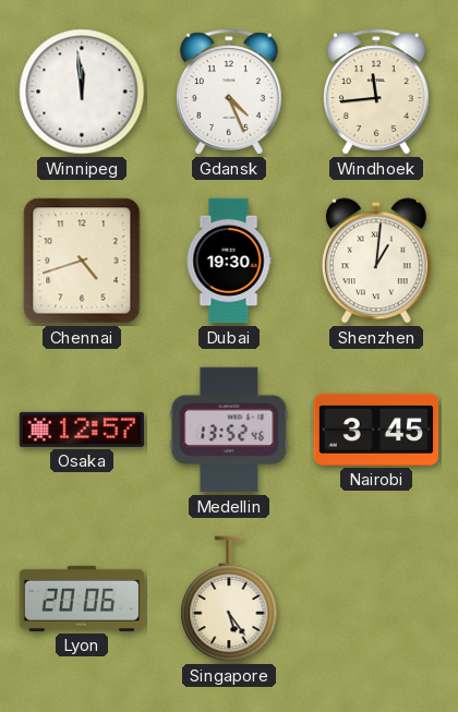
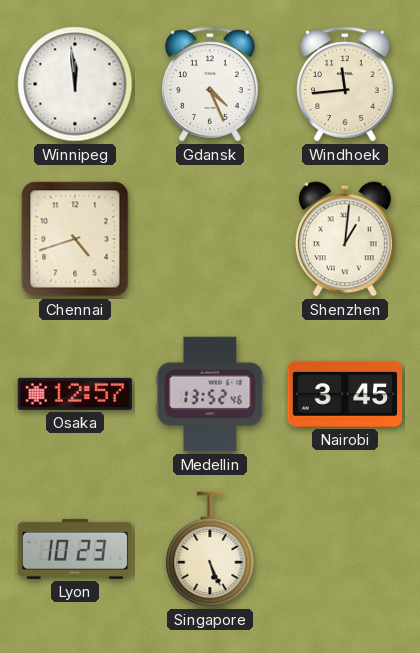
Dubai: 19:30 -> none (229, 261)
Lyon: 20:06 -> 10:23 (75, 549)
Singapore: 5:24 -> 5:26 (210, 549)
